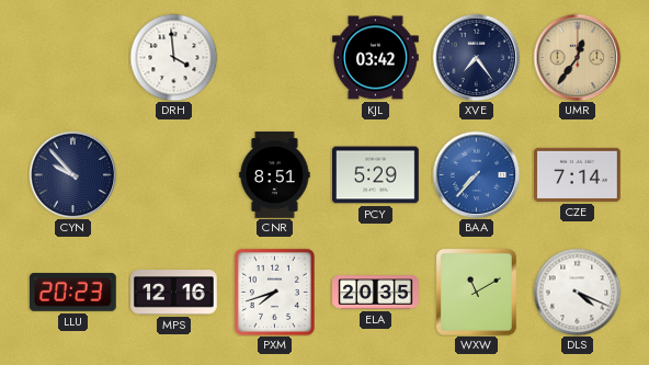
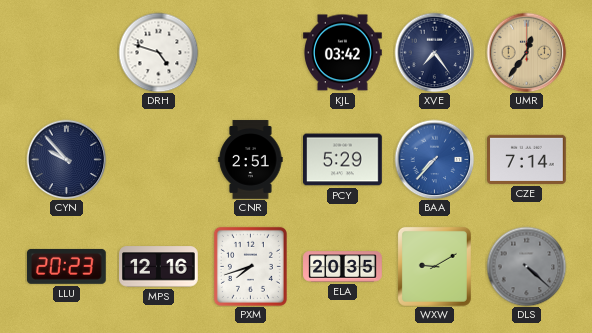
DRH: 3:59 -> 4:48 (158, 52)
CNR: 8:51 -> 2:51 (251, 160)
WXW: 11:10 -> 9:10 (434, 266)
DLS: 4:19 -> 4:22 (526, 266)
DLS dial: white -> grey (526, 266)
